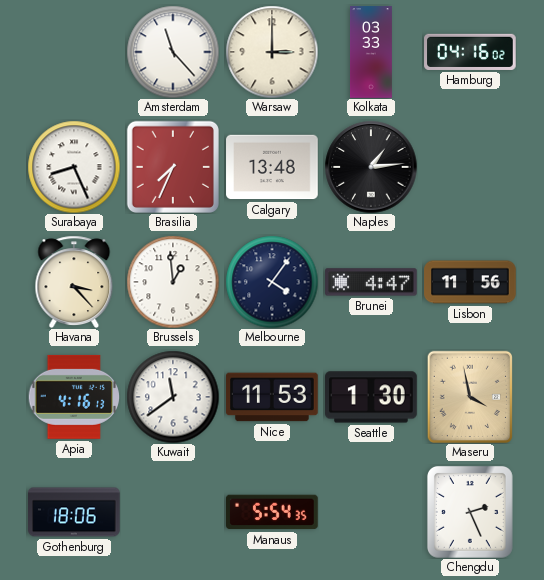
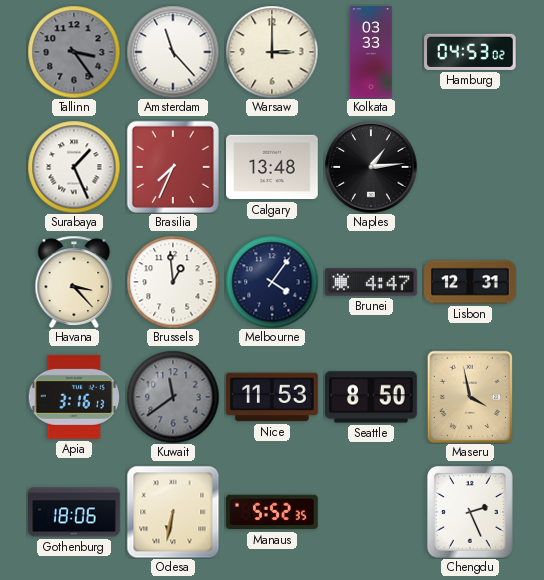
Tallinn: none -> 3:24 (74, 52)
Hamburg: 04:16 -> 04:53 (470, 52)
Surabaya: 8:26 -> 1:26 (74, 167)
Lisbon: 11:56 -> 12:31 (470, 282)
Apia: 4:16 -> 3:16 (73, 397)
Kuwait dial: white -> grey (173, 397)
Seattle: 1:30 -> 8:50 (371, 397)
Odesa: none -> 6:32 (173, 512)
Manaus: 5:54 -> 5:52 (273, 512)
